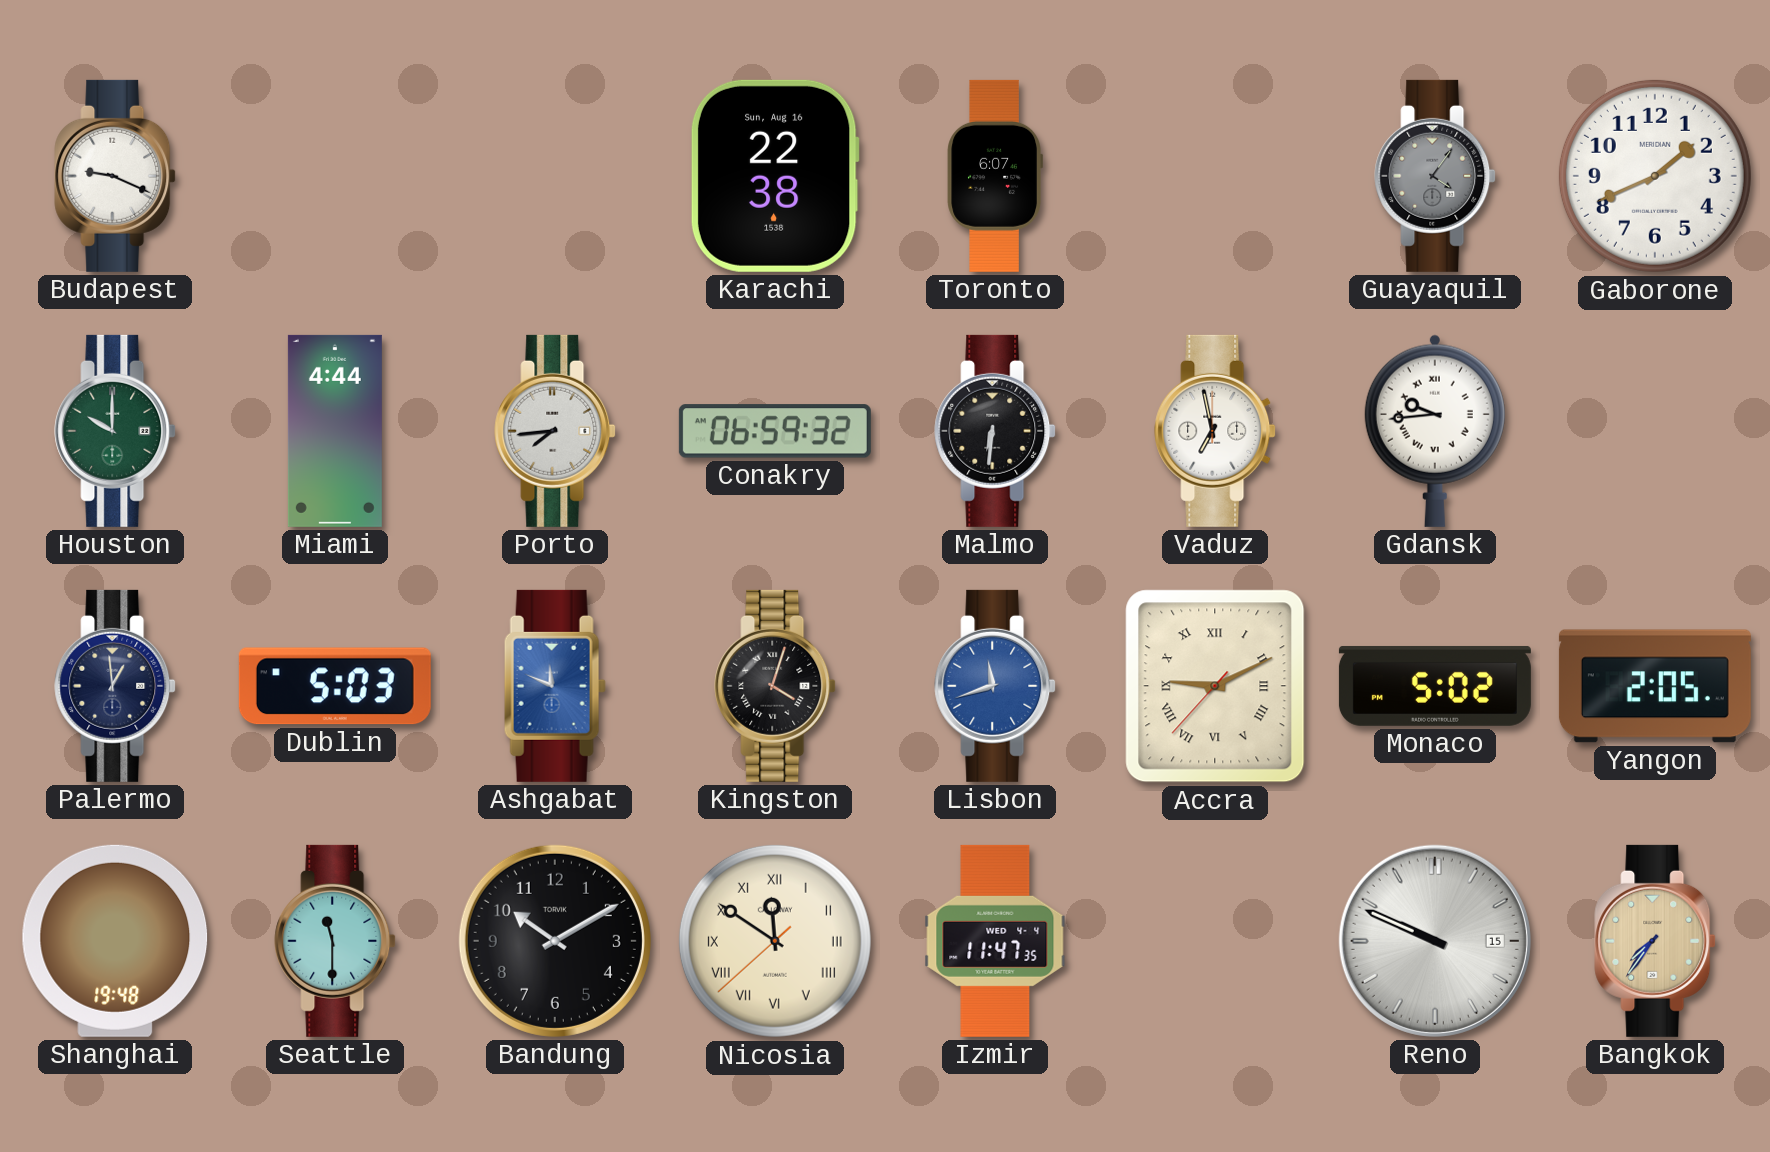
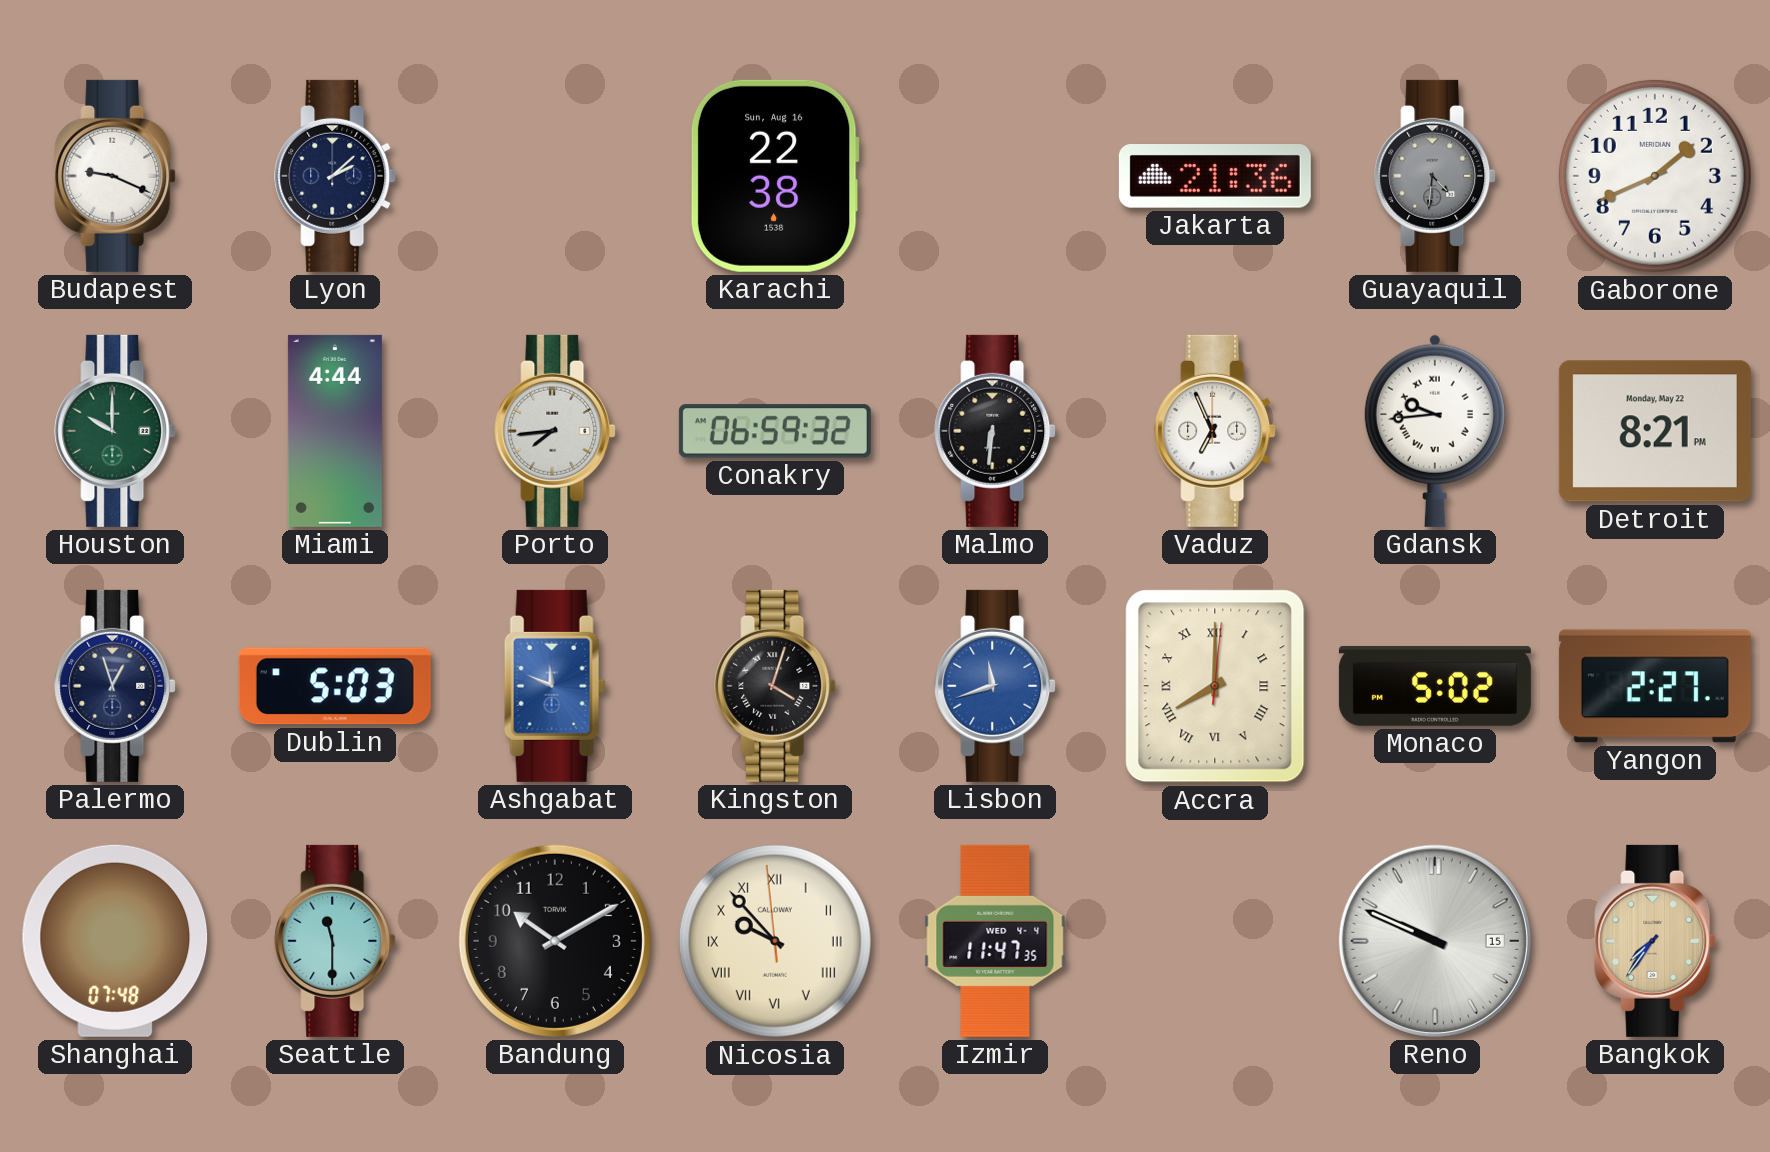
Lyon: none -> 2:08 (335, 176)
Toronto: 6:07 -> none (995, 176)
Jakarta: none -> 21:36 (1215, 177)
Guayaquil: 4:06 -> 4:31 (1435, 176)
Vaduz: 6:58 -> 6:56 (1215, 431)
Detroit: none -> 8:21 (1655, 431)
Palermo: 12:59 -> 12:57 (115, 686)
Accra: 9:10 -> 8:00 (1215, 686)
Yangon: 2:05 -> 2:27 (1655, 686)
Shanghai: 19:48 -> 07:48 (115, 941)
Nicosia: 11:50 -> 9:52 (775, 941)
